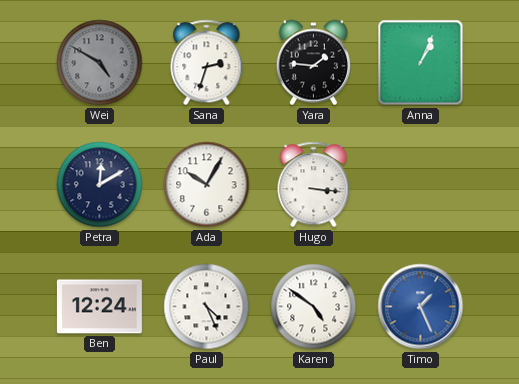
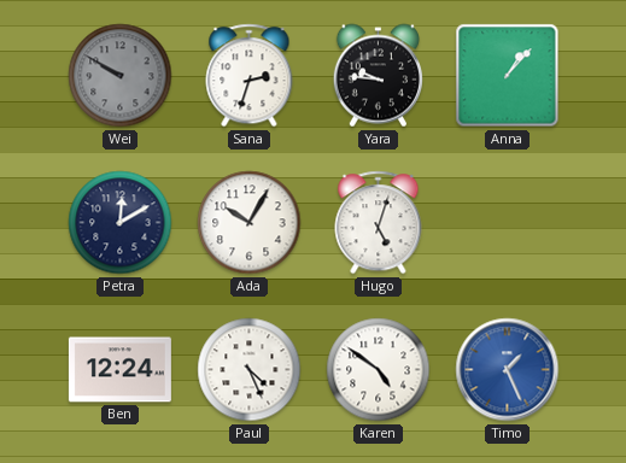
Wei: 4:50 -> 9:50 (121, 76)
Yara: 1:46 -> 9:46 (378, 76)
Anna: 1:04 -> 1:07 (508, 76)
Hugo: 3:16 -> 5:03 (379, 223)
